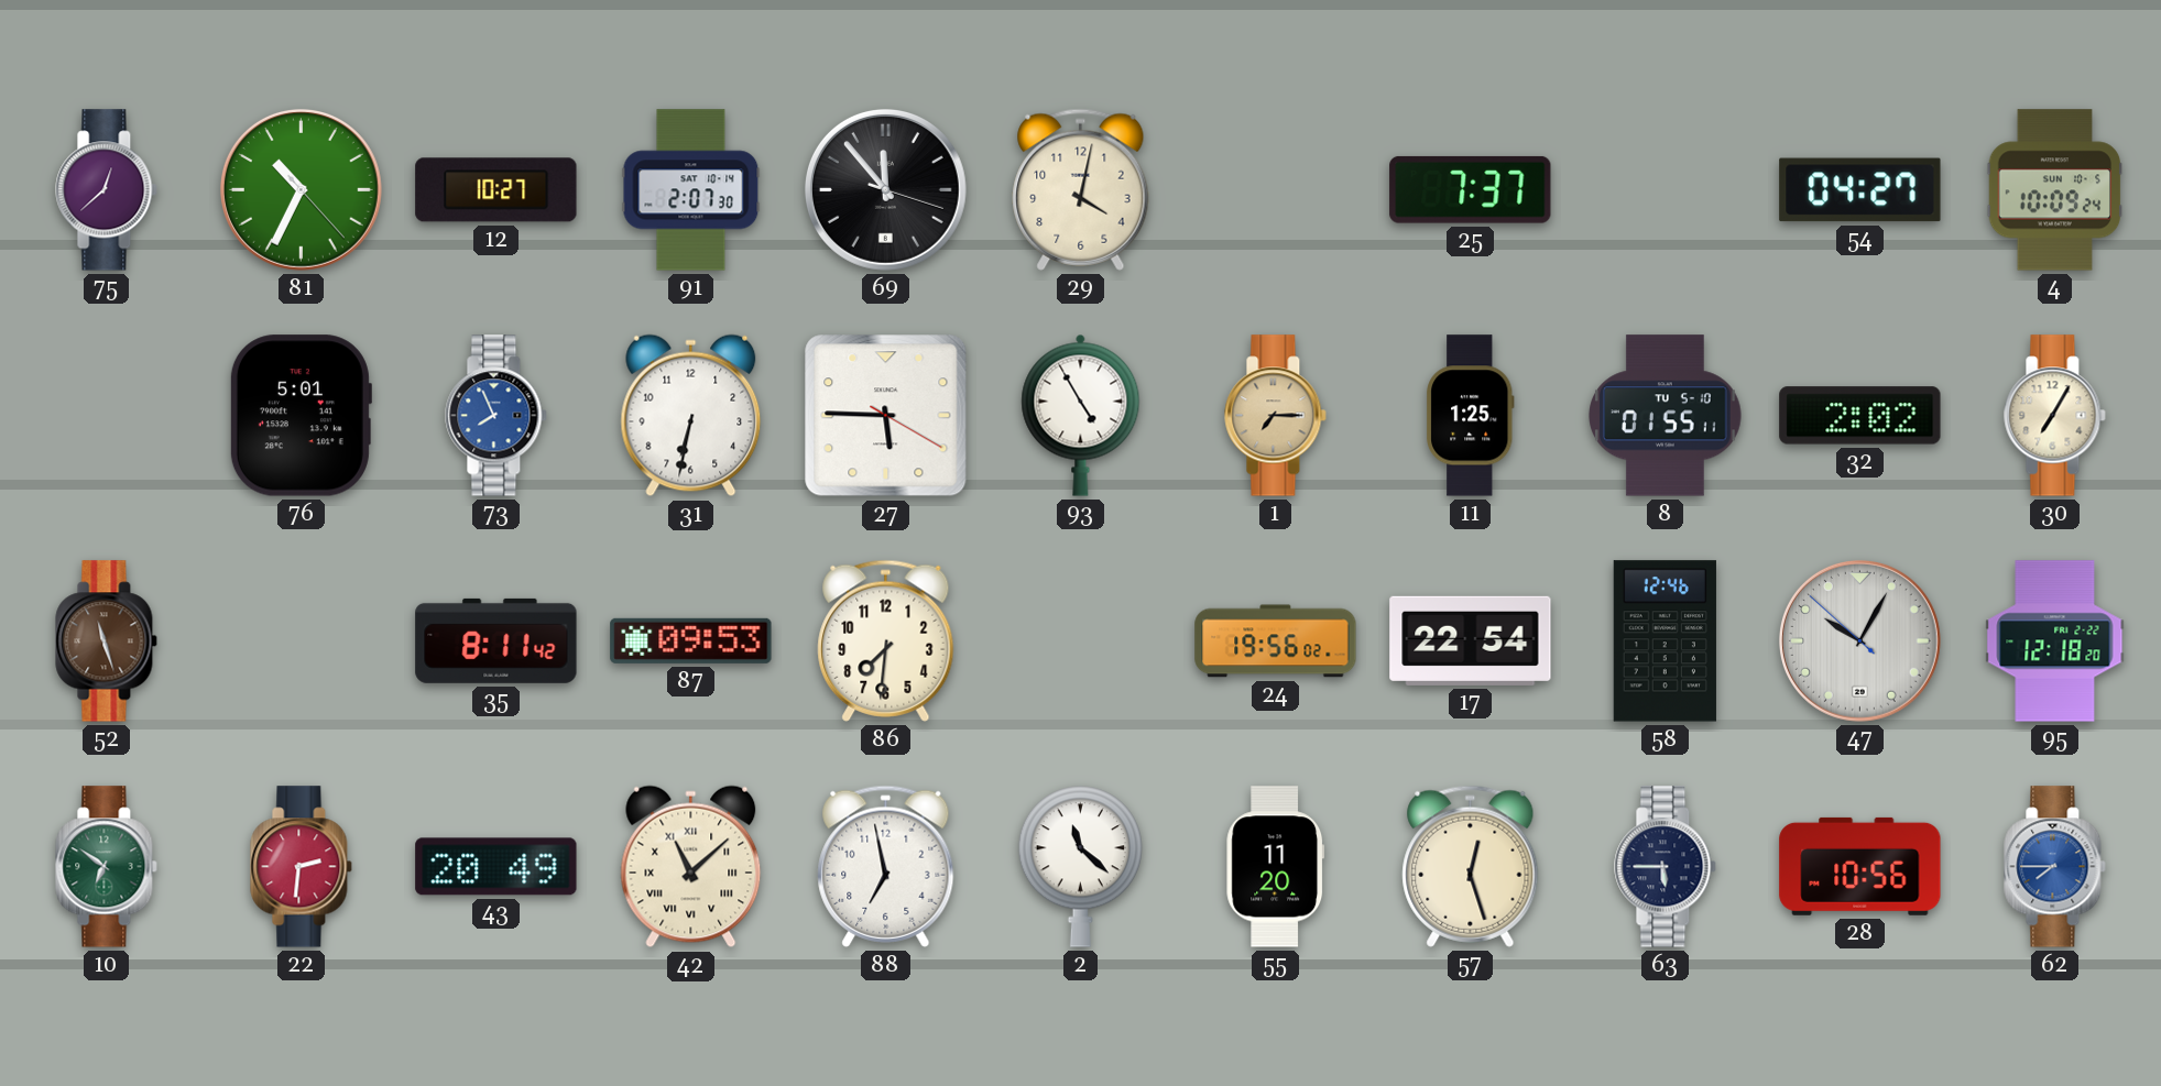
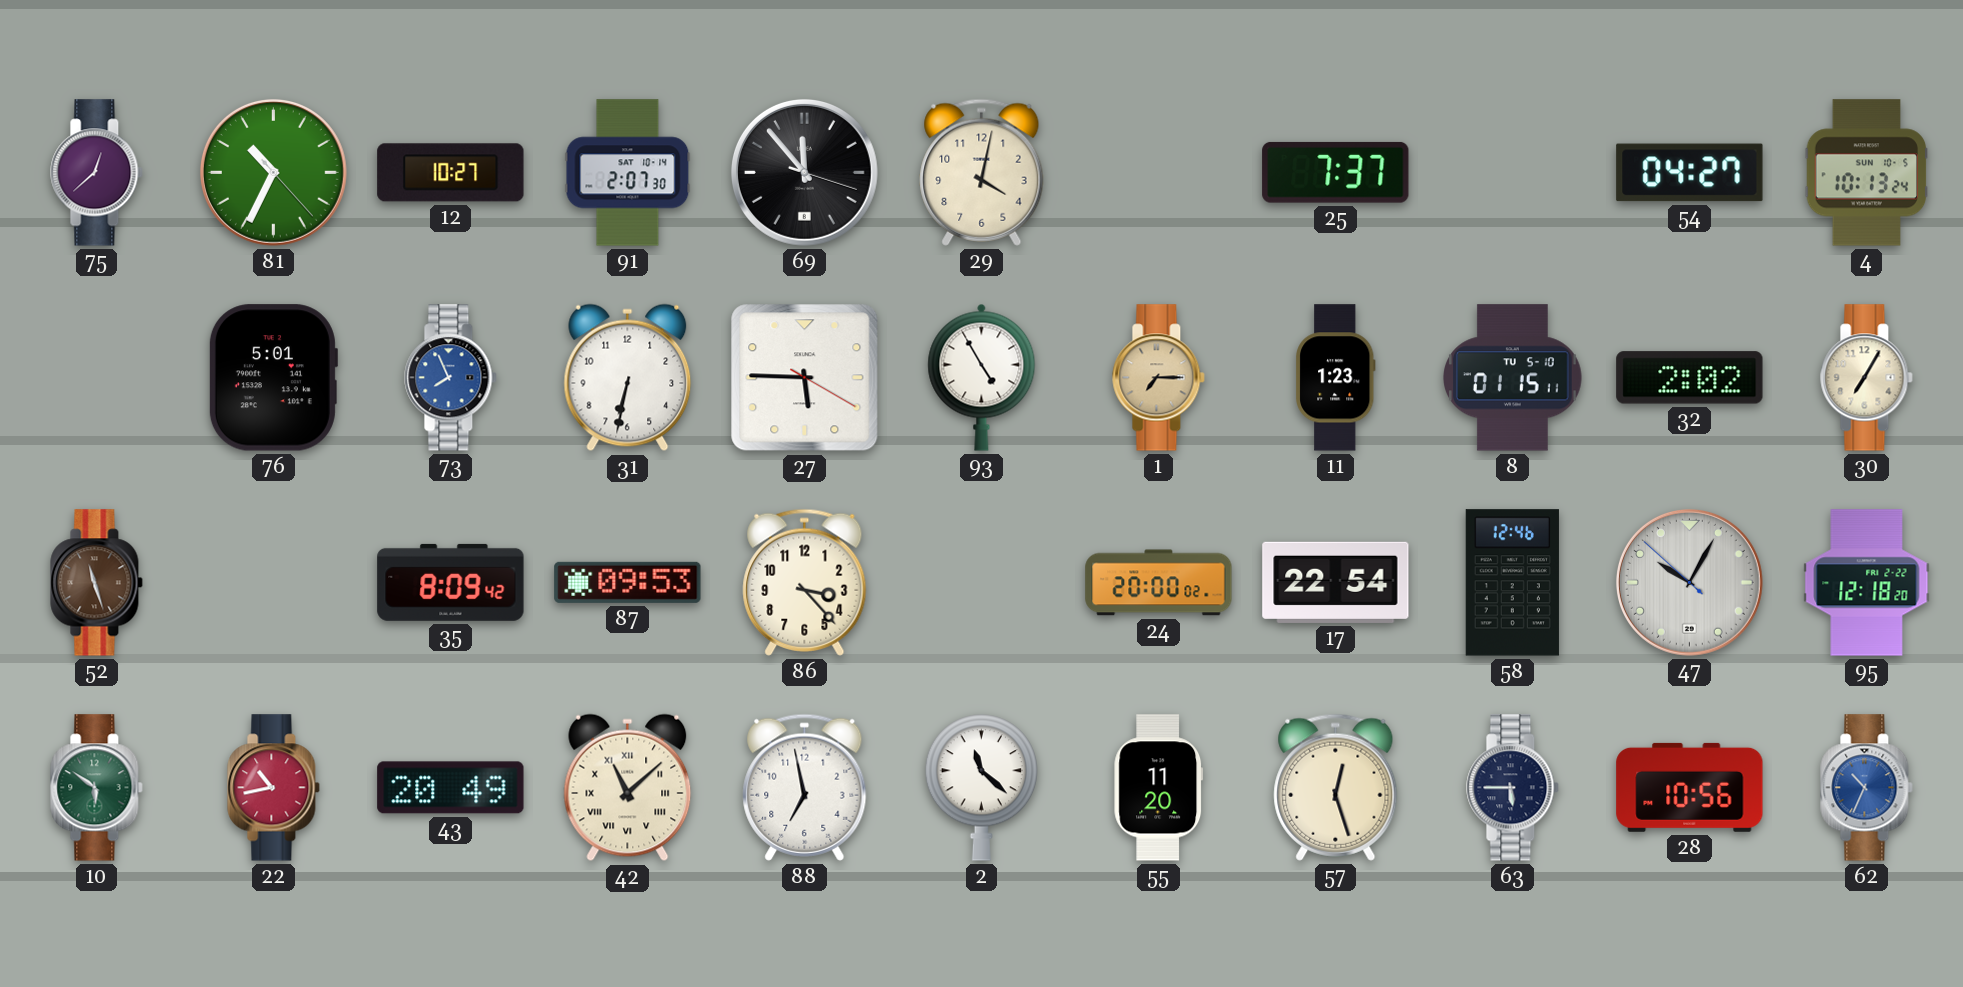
4: 10:09 -> 10:13 (1867, 173)
11: 1:25 -> 1:23 (1336, 378)
8: 01:55 -> 01:15 (1513, 378)
35: 8:11 -> 8:09 (451, 582)
86: 7:31 -> 3:23 (805, 582)
24: 19:56 -> 20:00 (1159, 583)
10: 6:51 -> 5:51 (97, 788)
22: 2:31 -> 10:43 (274, 788)
62: 7:45 -> 10:34 (1867, 788)
